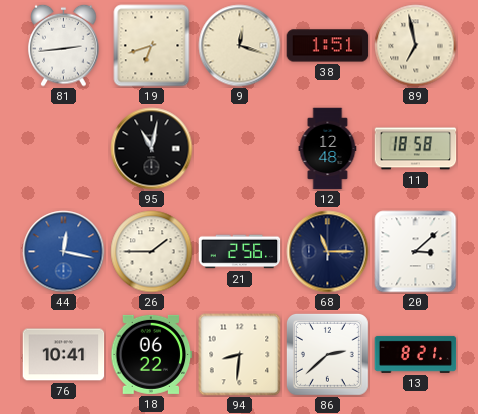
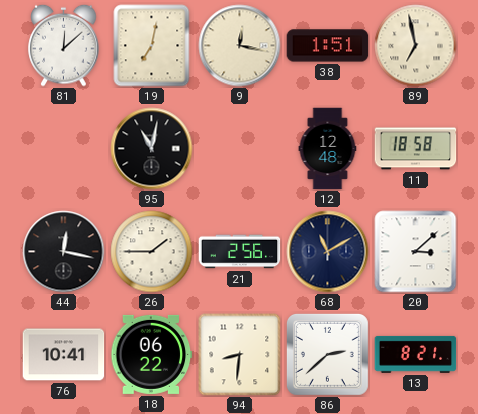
81: 2:44 -> 12:08 (64, 45)
19: 6:42 -> 7:02 (152, 46)
9: 12:18 -> 12:17 (240, 46)
44 dial: blue -> black (64, 252)
68: 11:15 -> 11:10 (328, 252)
